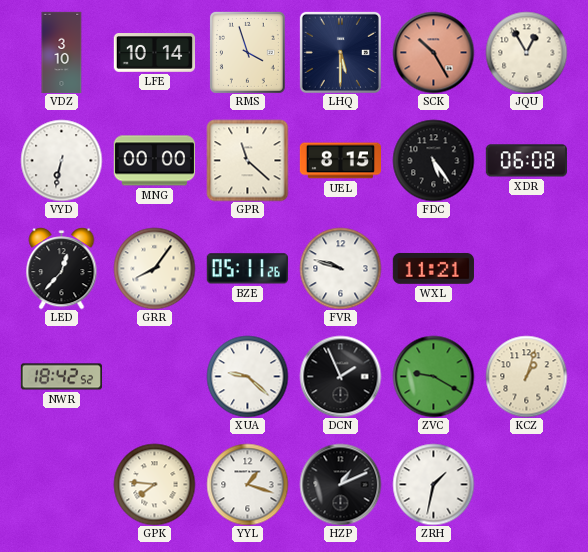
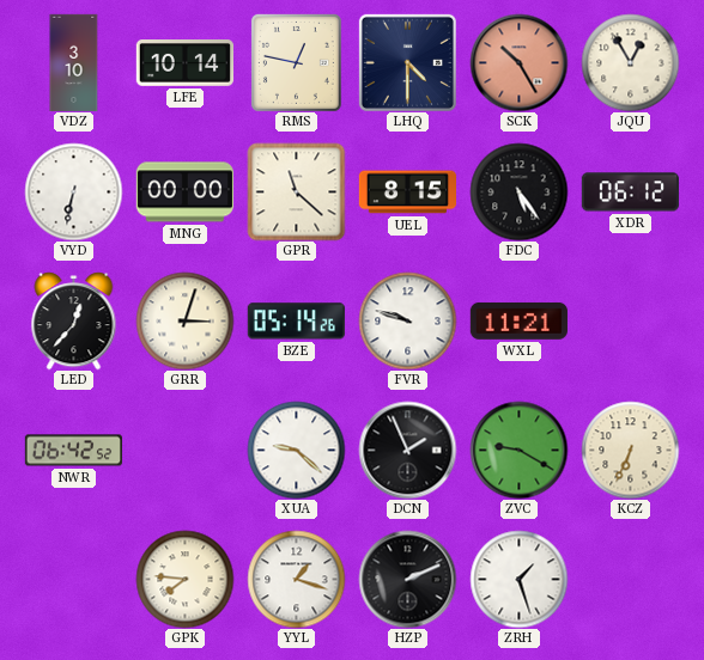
RMS: 3:57 -> 12:47 (296, 62)
LHQ: 5:30 -> 4:30 (407, 62)
XDR: 06:08 -> 06:12 (630, 192)
GRR: 8:06 -> 3:03 (184, 320)
BZE: 05:11 -> 05:14 (296, 322)
NWR: 18:42 -> 06:42 (73, 451)
KCZ: 1:03 -> 6:34 (630, 450)
HZP: 1:11 -> 2:11 (407, 579)
ZRH: 1:32 -> 1:27 (518, 579)
